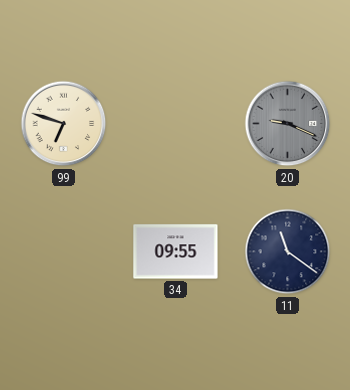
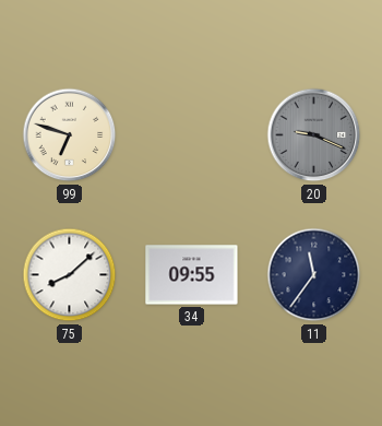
75: none -> 8:08 (70, 275)
11: 11:21 -> 11:36 (314, 275)
